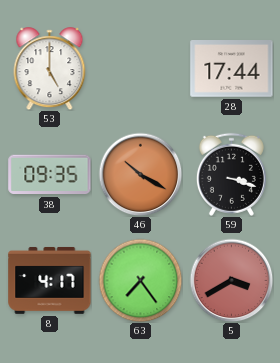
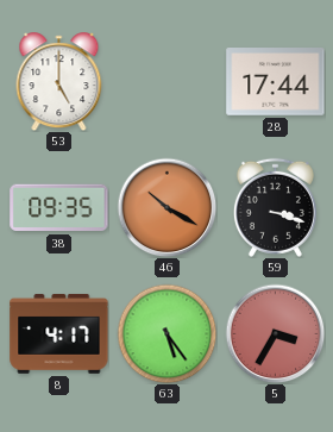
63: 7:24 -> 5:24 (166, 333)
5: 3:40 -> 3:35 (275, 333)
